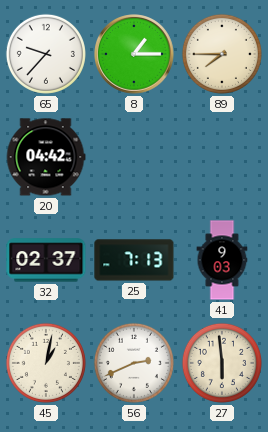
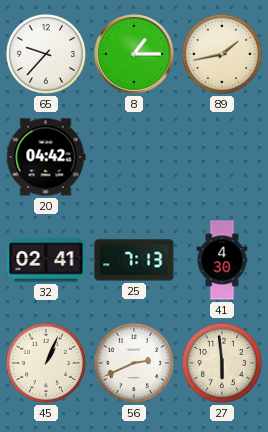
89: 7:45 -> 1:43 (222, 54)
32: 02:37 -> 02:41 (46, 260)
41: 9:03 -> 4:30 (222, 260)
45: 1:02 -> 1:04 (46, 363)
